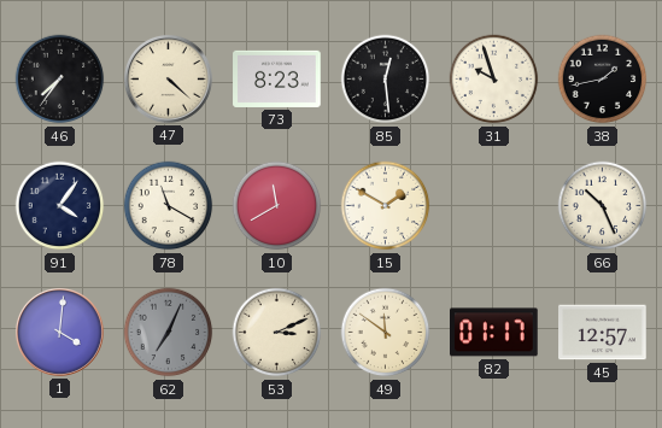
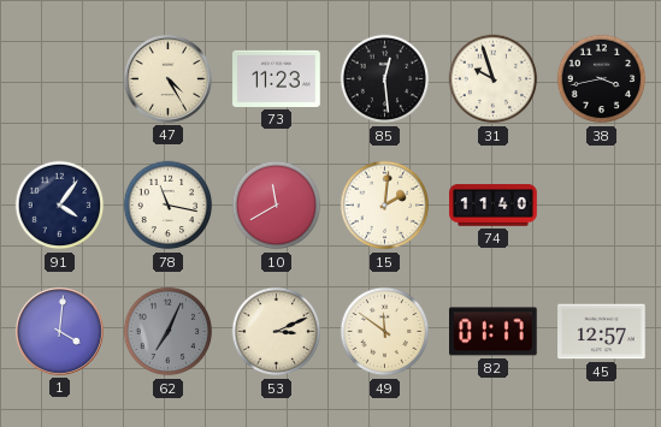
46: 7:36 -> none (60, 80)
47: 4:22 -> 4:25 (167, 78)
73: 8:23 -> 11:23 (277, 78)
38: 1:43 -> 3:43 (602, 79)
78: 11:20 -> 11:17 (169, 206)
15: 1:50 -> 2:01 (385, 206)
74: none -> 11:40 (494, 206)
66: 10:26 -> none (603, 206)
